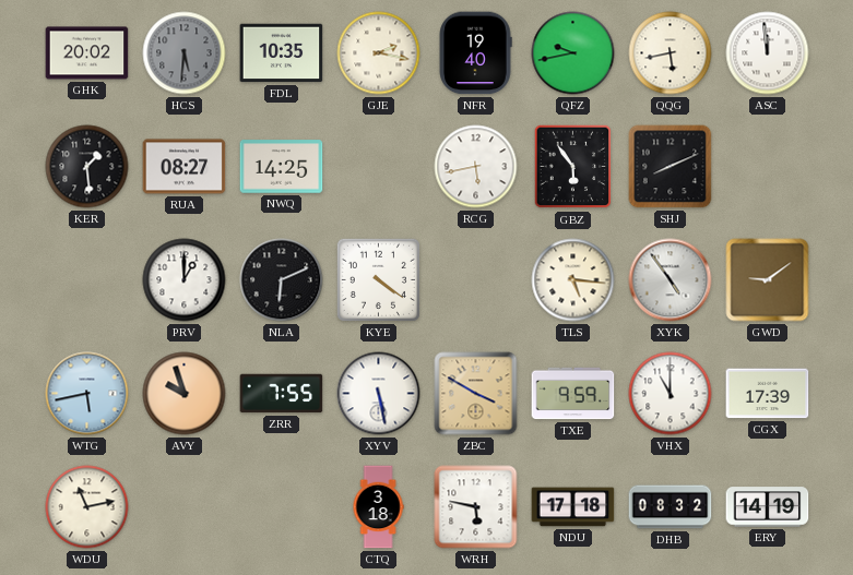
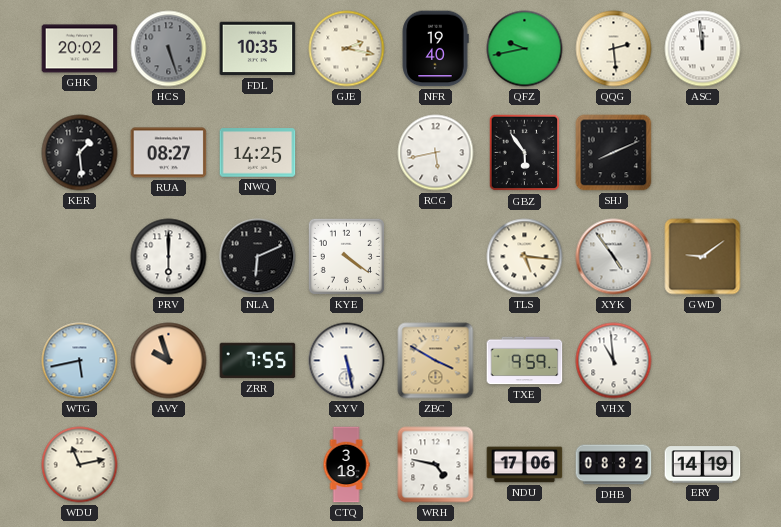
HCS: 5:31 -> 5:27 (169, 49)
QQG: 5:43 -> 2:29 (614, 49)
PRV: 1:00 -> 6:00 (169, 257)
VHX: 11:00 -> 10:59 (614, 361)
CGX: 17:39 -> none (768, 394)
WRH: 5:47 -> 4:47 (436, 465)
NDU: 17:18 -> 17:06 (525, 465)
